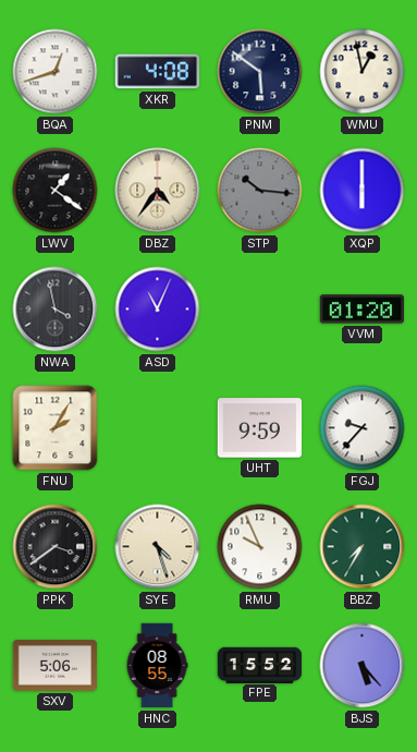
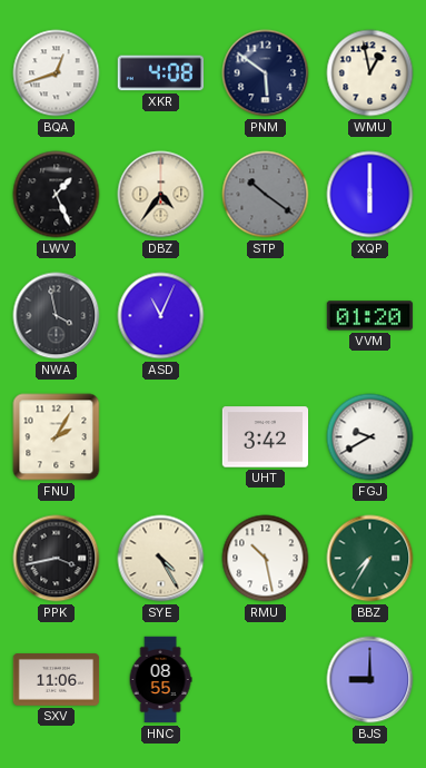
LWV: 1:21 -> 1:26 (57, 195)
STP: 10:16 -> 10:21 (266, 195)
UHT: 9:59 -> 3:42 (266, 437)
FGJ: 9:37 -> 9:40 (370, 437)
PPK: 3:39 -> 3:43 (57, 559)
SYE: 4:27 -> 4:25 (161, 559)
RMU: 9:56 -> 10:28 (266, 559)
SXV: 5:06 -> 11:06 (57, 680)
FPE: 15:52 -> none (260, 665)
BJS: 5:23 -> 9:00 (370, 680)
